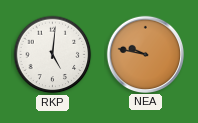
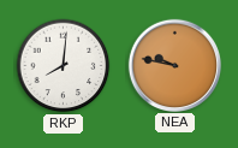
RKP: 5:01 -> 8:01 (64, 66)
